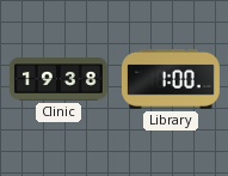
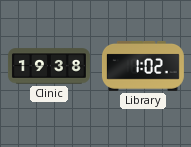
Library: 1:00 -> 1:02 (143, 66)
